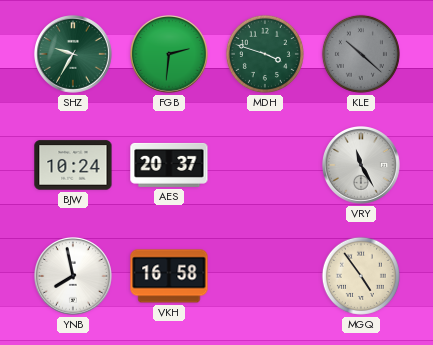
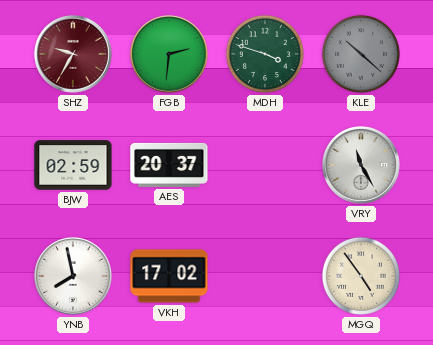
SHZ dial: green -> burgundy (74, 55)
BJW: 10:24 -> 02:59 (73, 165)
VKH: 16:58 -> 17:02 (169, 276)
